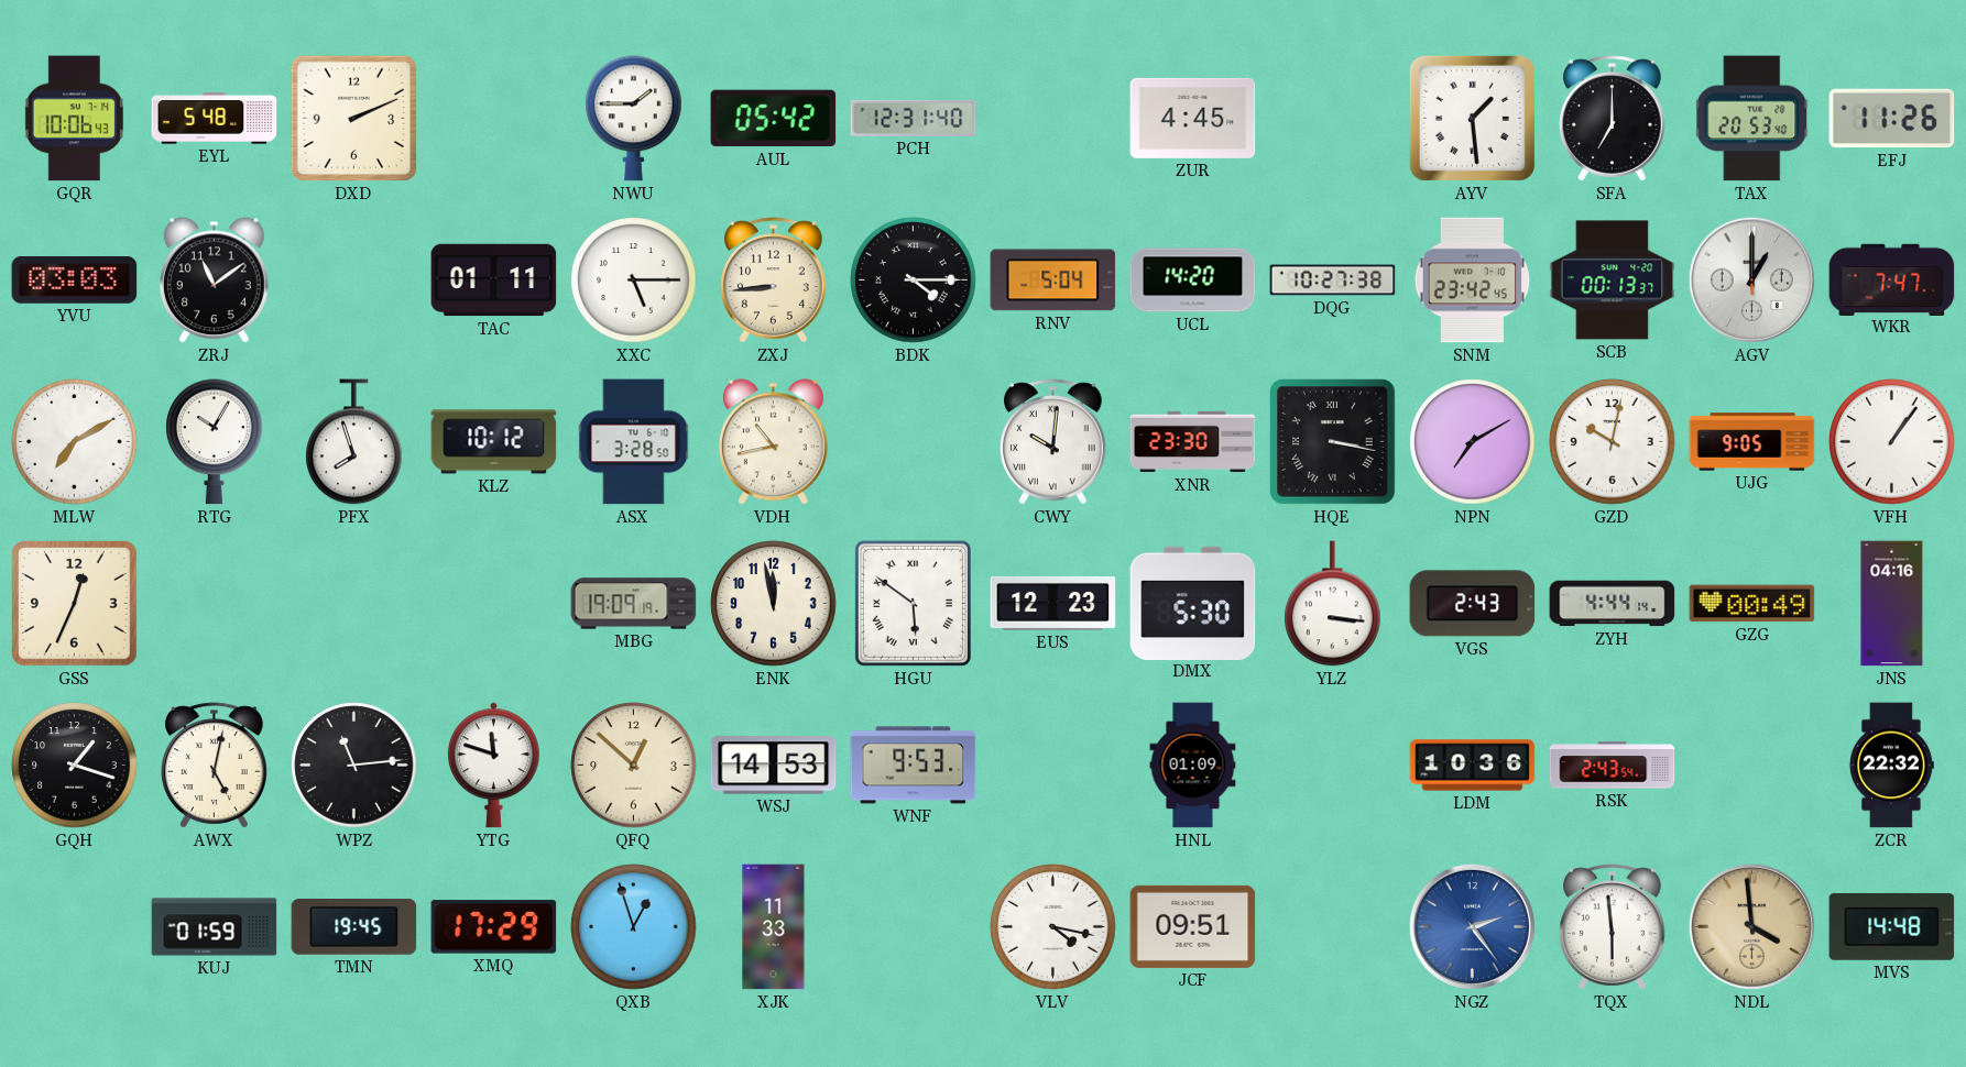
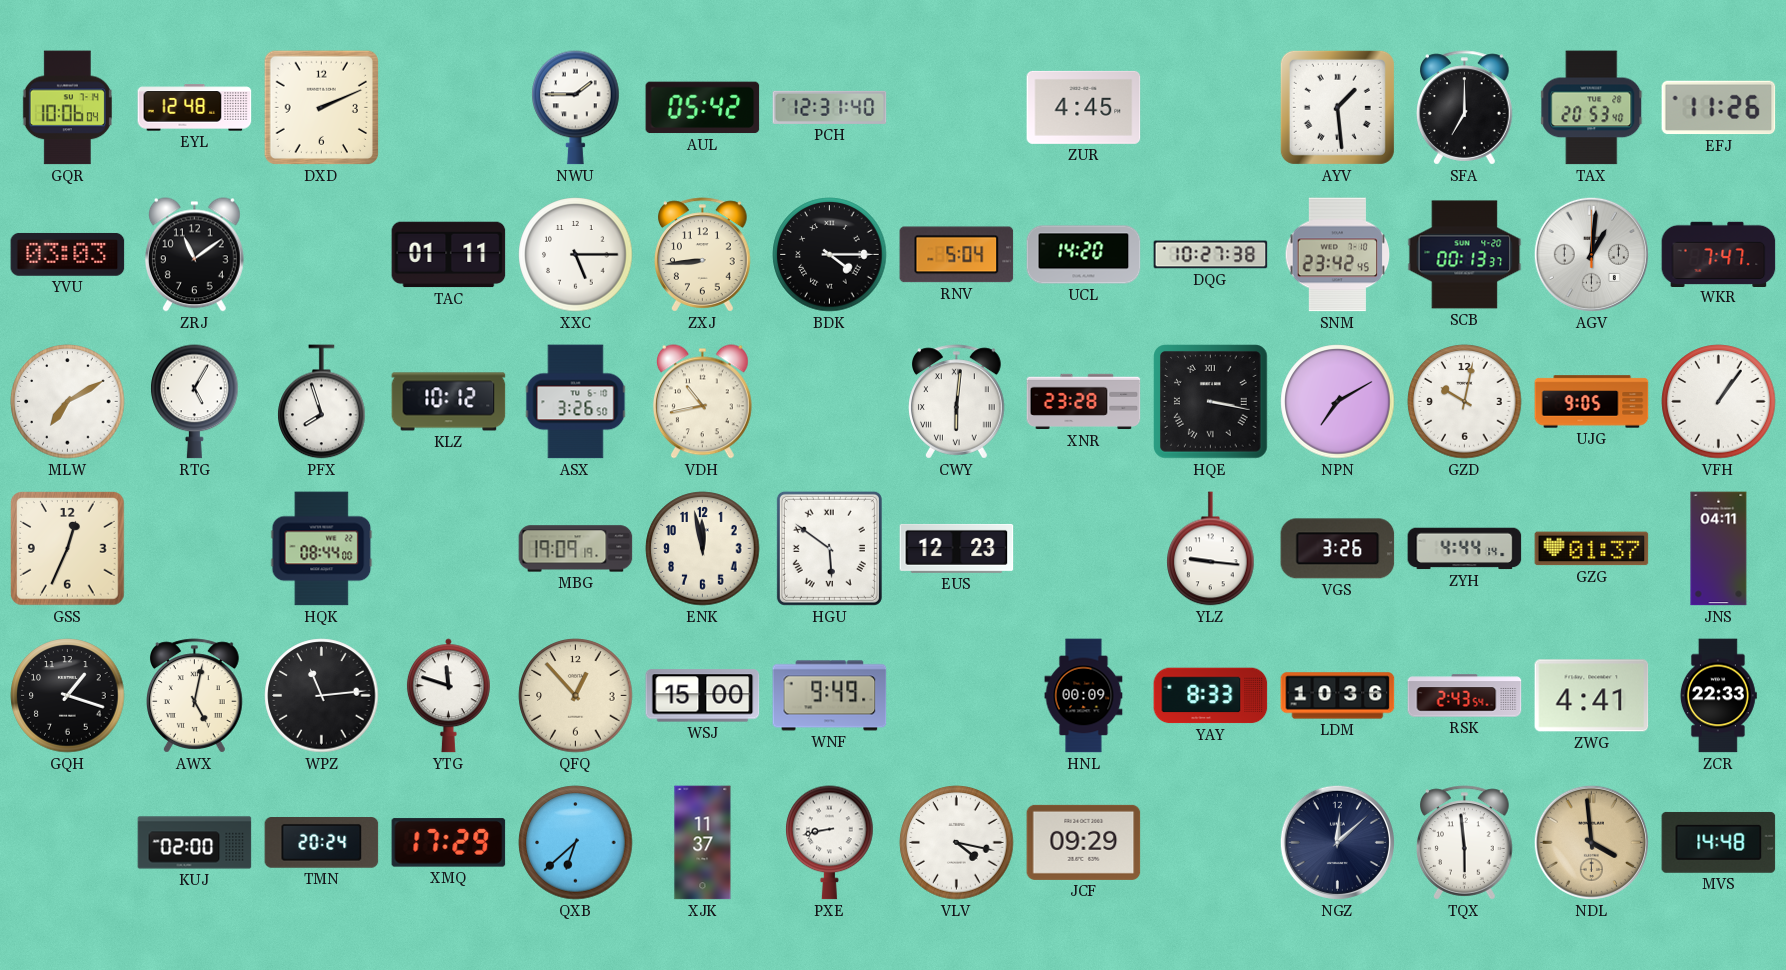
GQR: 10:06:43 -> 10:06:04 (67, 108)
EYL: 5:48 -> 12:48 (195, 108)
AGV: 1:00 -> 1:01 (1591, 254)
RTG: 10:05 -> 5:05 (195, 402)
ASX: 3:28 -> 3:26 (576, 402)
CWY: 10:01 -> 6:01 (957, 402)
XNR: 23:30 -> 23:28 (1084, 402)
HQK: none -> 08:44 (322, 549)
DMX: 5:30 -> none (1193, 603)
YLZ: 3:16 -> 9:16 (1211, 549)
VGS: 2:43 -> 3:26 (1338, 549)
GZG: 00:49 -> 01:37 (1592, 549)
JNS: 04:16 -> 04:11 (1719, 549)
QFQ: 12:52 -> 12:53 (576, 696)
WSJ: 14:53 -> 15:00 (703, 696)
WNF: 9:53 -> 9:49 (830, 696)
HNL: 01:09 -> 00:09 (1084, 696)
YAY: none -> 8:33 (1211, 696)
ZWG: none -> 4:41 (1592, 696)
ZCR: 22:32 -> 22:33 (1718, 696)
KUJ: 01:59 -> 02:00 (195, 843)
TMN: 19:45 -> 20:24 (322, 843)
QXB: 12:57 -> 6:38 (576, 843)
XJK: 11:33 -> 11:37 (703, 843)
PXE: none -> 8:43 (830, 843)
JCF: 09:51 -> 09:29 (1084, 842)
NGZ: 2:24 -> 12:08 (1337, 842)
NGZ dial: blue -> navy (1337, 842)
